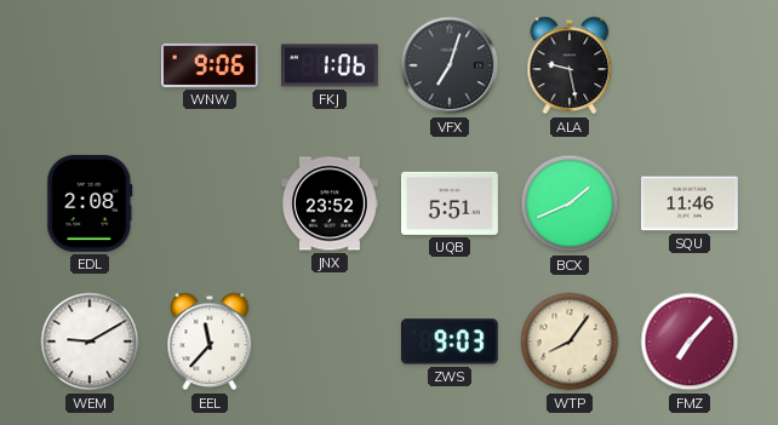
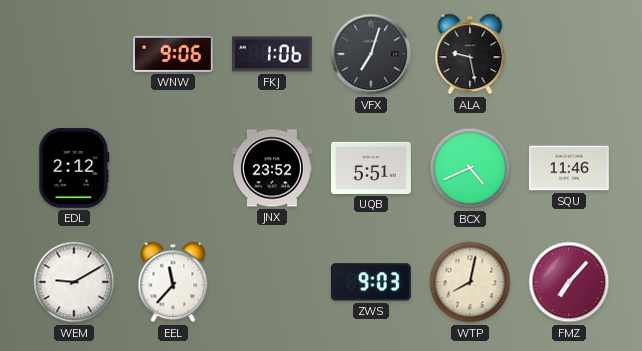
EDL: 2:08 -> 2:12 (74, 168)
BCX: 1:41 -> 4:41 (470, 168)
WTP: 8:06 -> 8:02 (470, 282)
